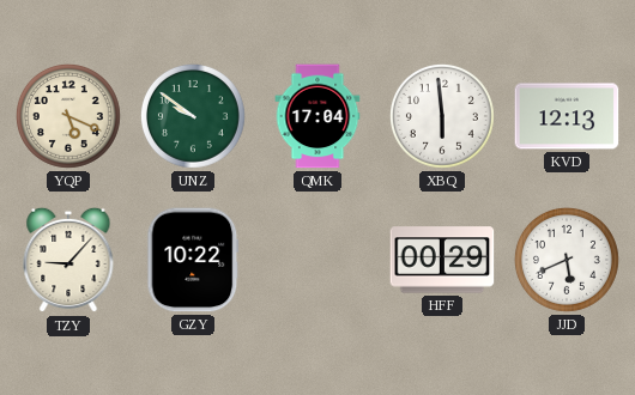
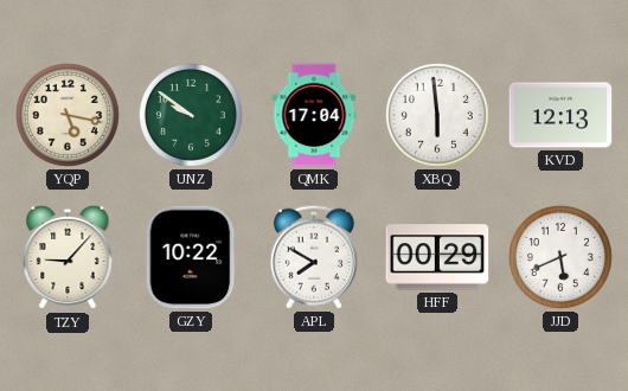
YQP: 5:19 -> 5:17 (68, 115)
APL: none -> 7:50 (314, 257)
